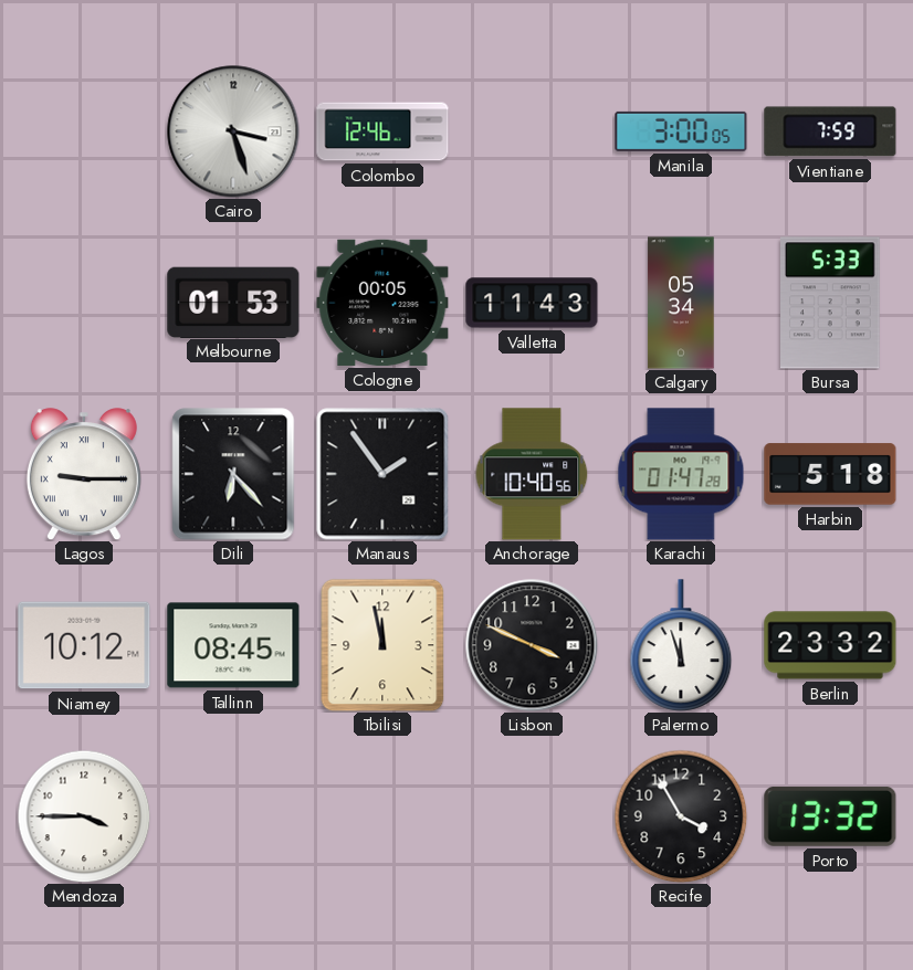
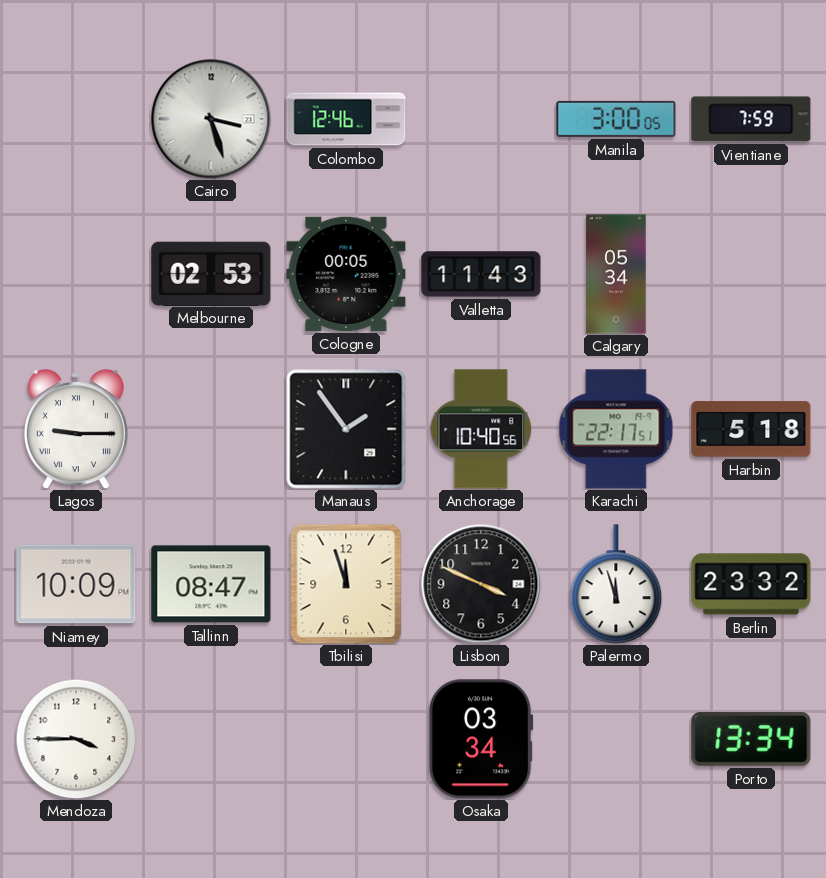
Melbourne: 01:53 -> 02:53 (211, 273)
Bursa: 5:33 -> none (831, 303)
Dili: 6:23 -> none (233, 474)
Karachi: 01:47 -> 22:17 (616, 429)
Niamey: 10:12 -> 10:09 (76, 584)
Tallinn: 08:45 -> 08:47 (211, 584)
Tbilisi: 11:58 -> 11:57 (346, 584)
Osaka: none -> 03:34 (481, 739)
Recife: 3:55 -> none (681, 816)
Porto: 13:32 -> 13:34 (751, 739)
